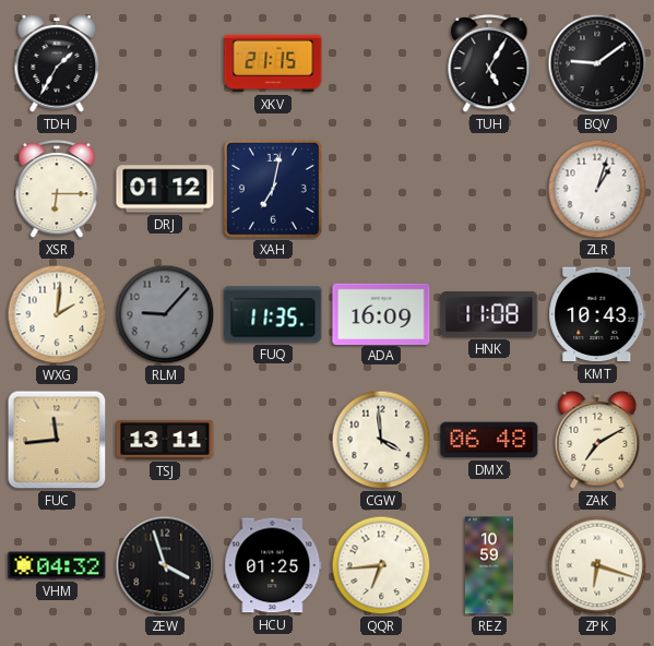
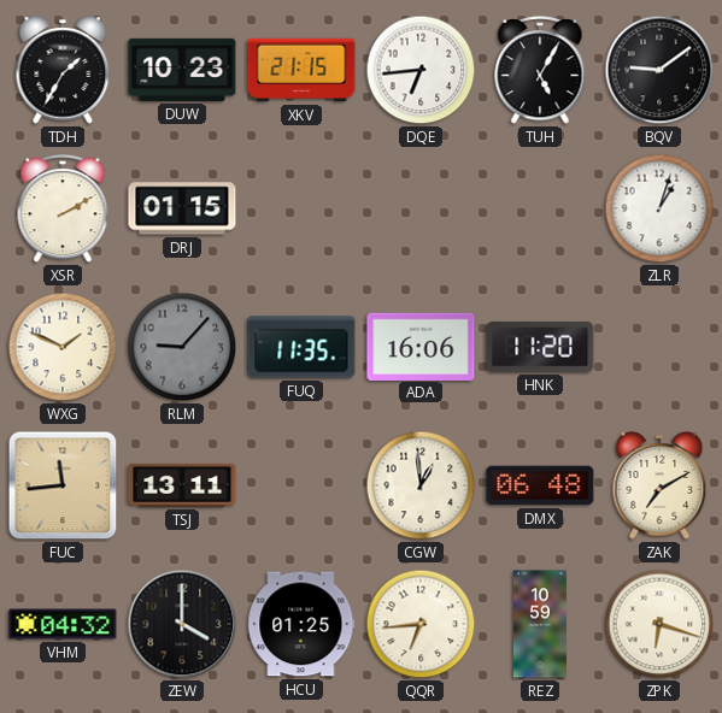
DUW: none -> 10:23 (182, 70)
DQE: none -> 6:44 (421, 70)
XSR: 6:15 -> 2:10 (63, 210)
DRJ: 01:12 -> 01:15 (182, 208)
XAH: 7:02 -> none (273, 189)
WXG: 2:01 -> 1:49 (63, 347)
ADA: 16:09 -> 16:06 (421, 346)
HNK: 11:08 -> 11:20 (540, 347)
KMT: 10:43 -> none (597, 314)
CGW: 3:59 -> 12:59 (421, 485)
ZEW: 3:57 -> 4:00 (182, 624)
